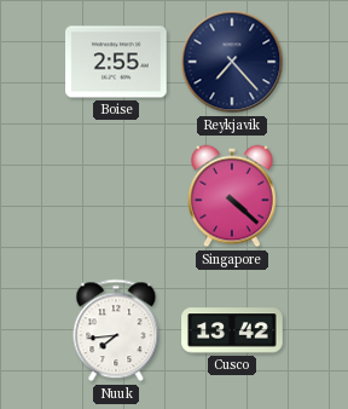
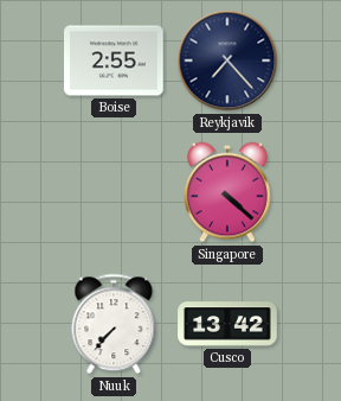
Nuuk: 7:44 -> 7:37 (114, 324)
